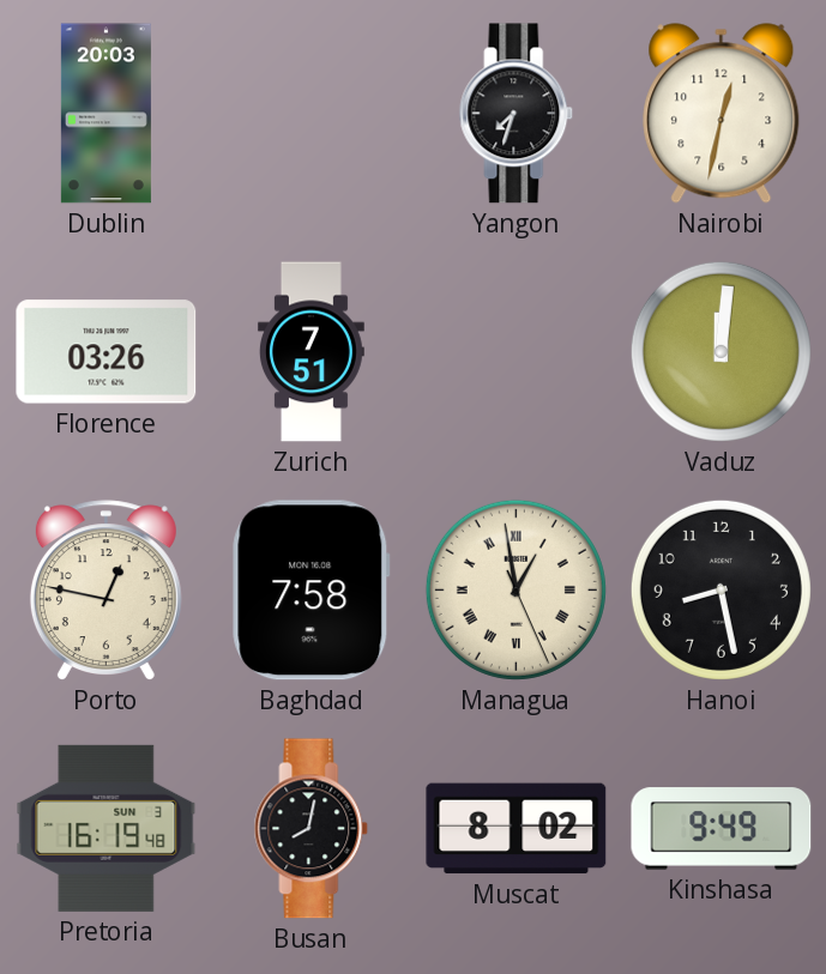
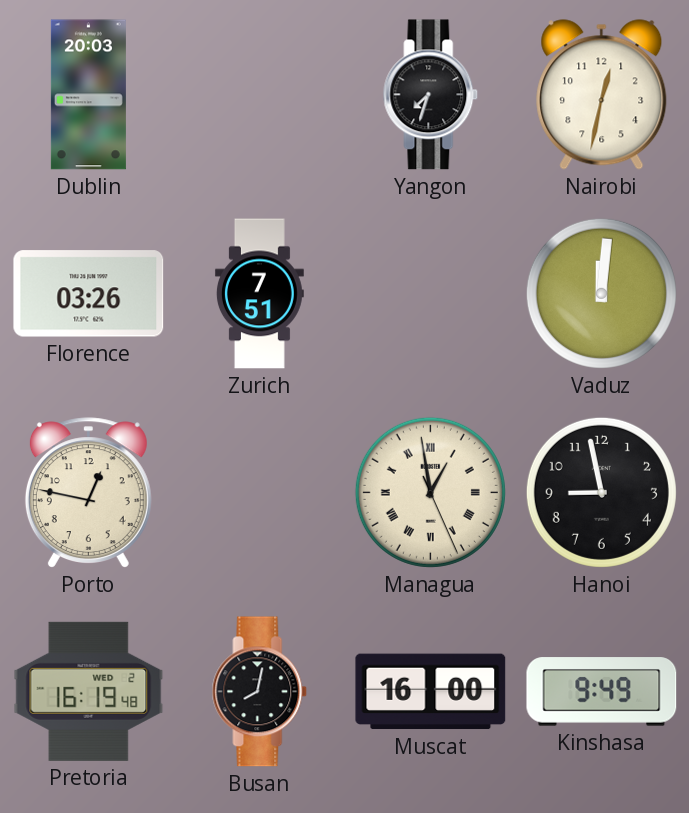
Baghdad: 7:58 -> none (312, 591)
Hanoi: 8:28 -> 8:58 (601, 492)
Pretoria date: SUN 3 -> WED 2 (89, 691)
Muscat: 8:02 -> 16:00 (431, 692)
